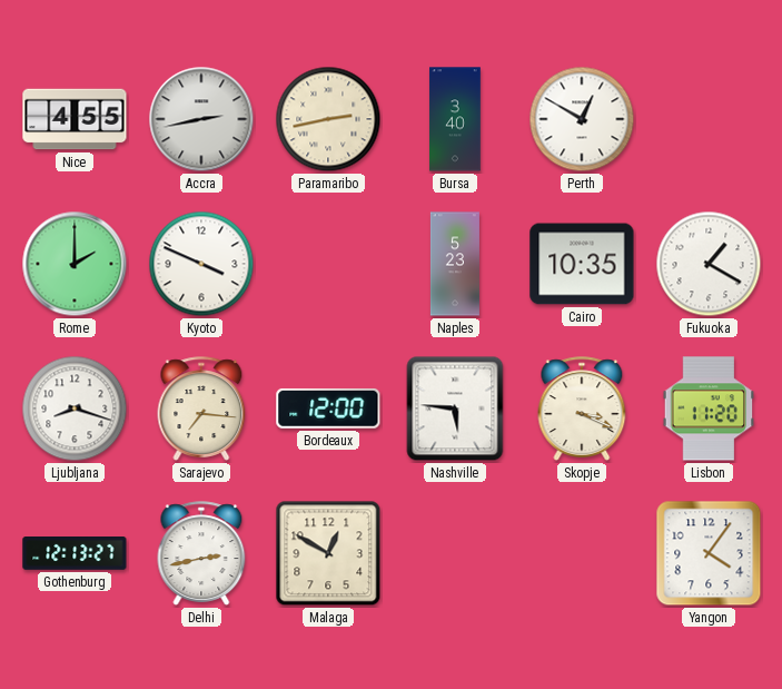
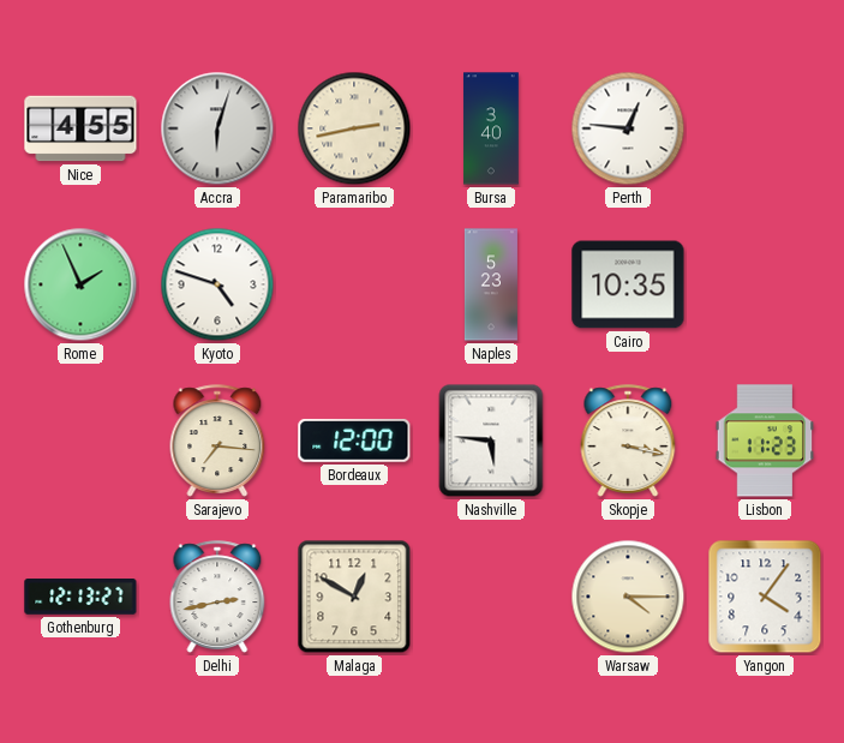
Accra: 2:43 -> 6:03 (217, 128)
Perth: 12:50 -> 12:46 (628, 128)
Rome: 2:00 -> 1:56 (80, 284)
Kyoto: 3:49 -> 4:48 (217, 284)
Fukuoka: 1:20 -> none (709, 264)
Ljubljana: 8:18 -> none (75, 409)
Skopje: 3:19 -> 3:17 (628, 441)
Lisbon: 11:20 -> 11:23 (765, 441)
Warsaw: none -> 4:15 (628, 597)
